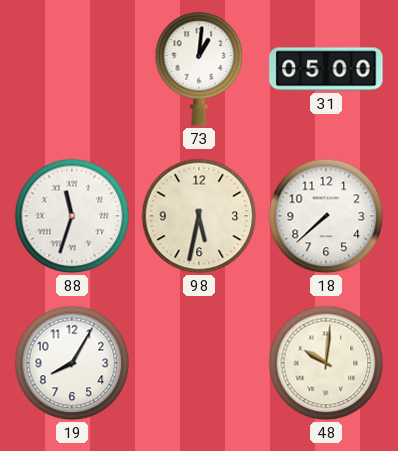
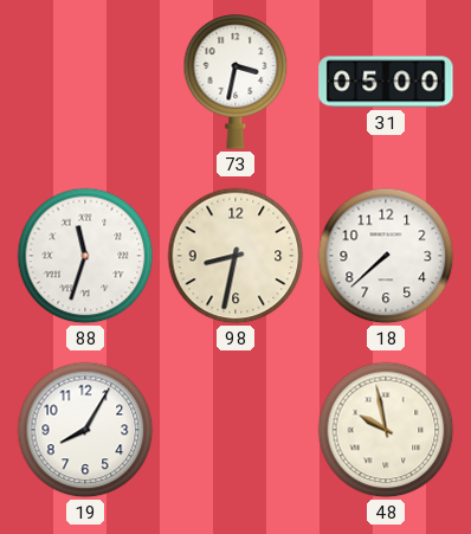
73: 1:01 -> 3:32 (236, 82)
98: 5:32 -> 8:32 (236, 256)
48: 10:01 -> 9:58 (386, 430)
